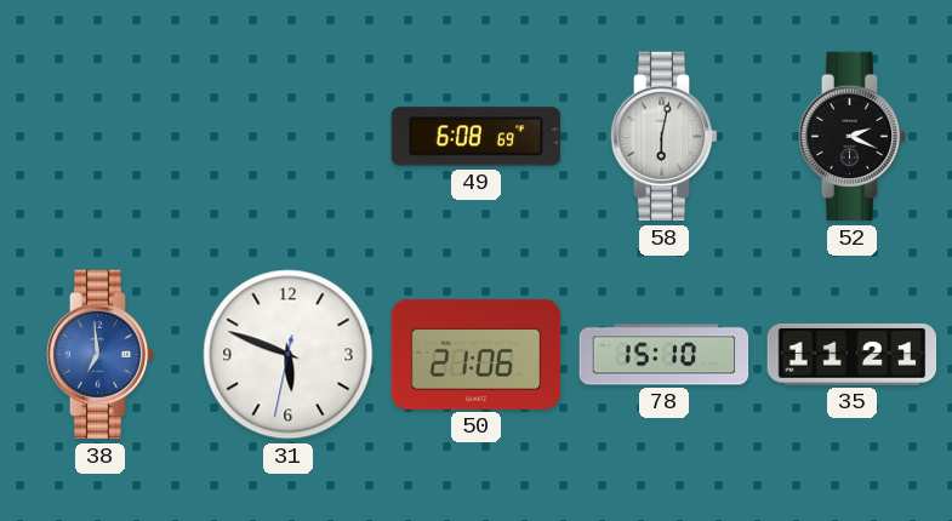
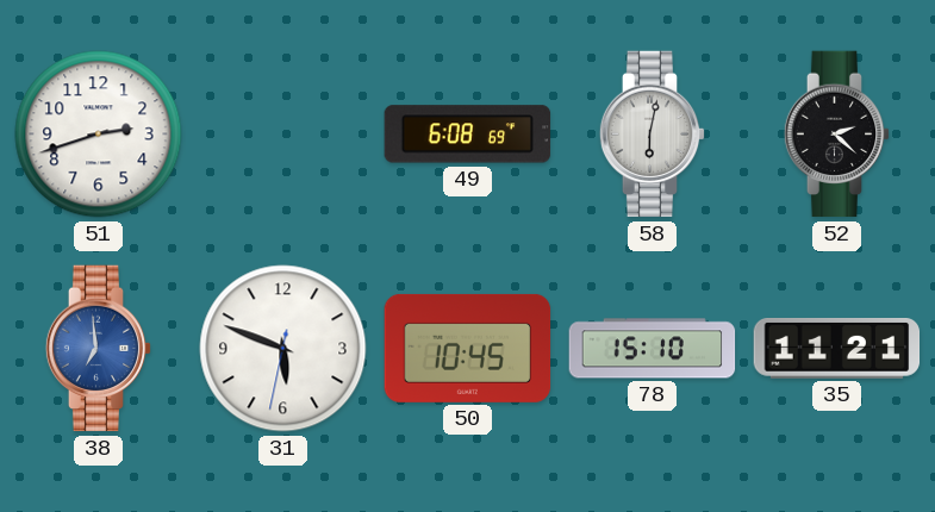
51: none -> 2:42 (99, 135)
52: 2:19 -> 2:22 (837, 135)
50: 21:06 -> 10:45 (468, 348)
